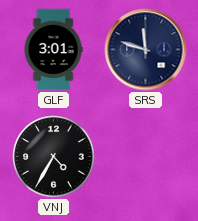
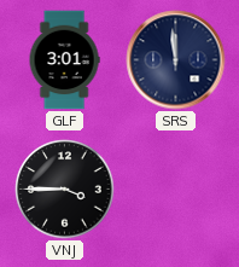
SRS: 11:48 -> 11:59 (176, 60)
VNJ: 4:35 -> 3:45 (65, 190)
